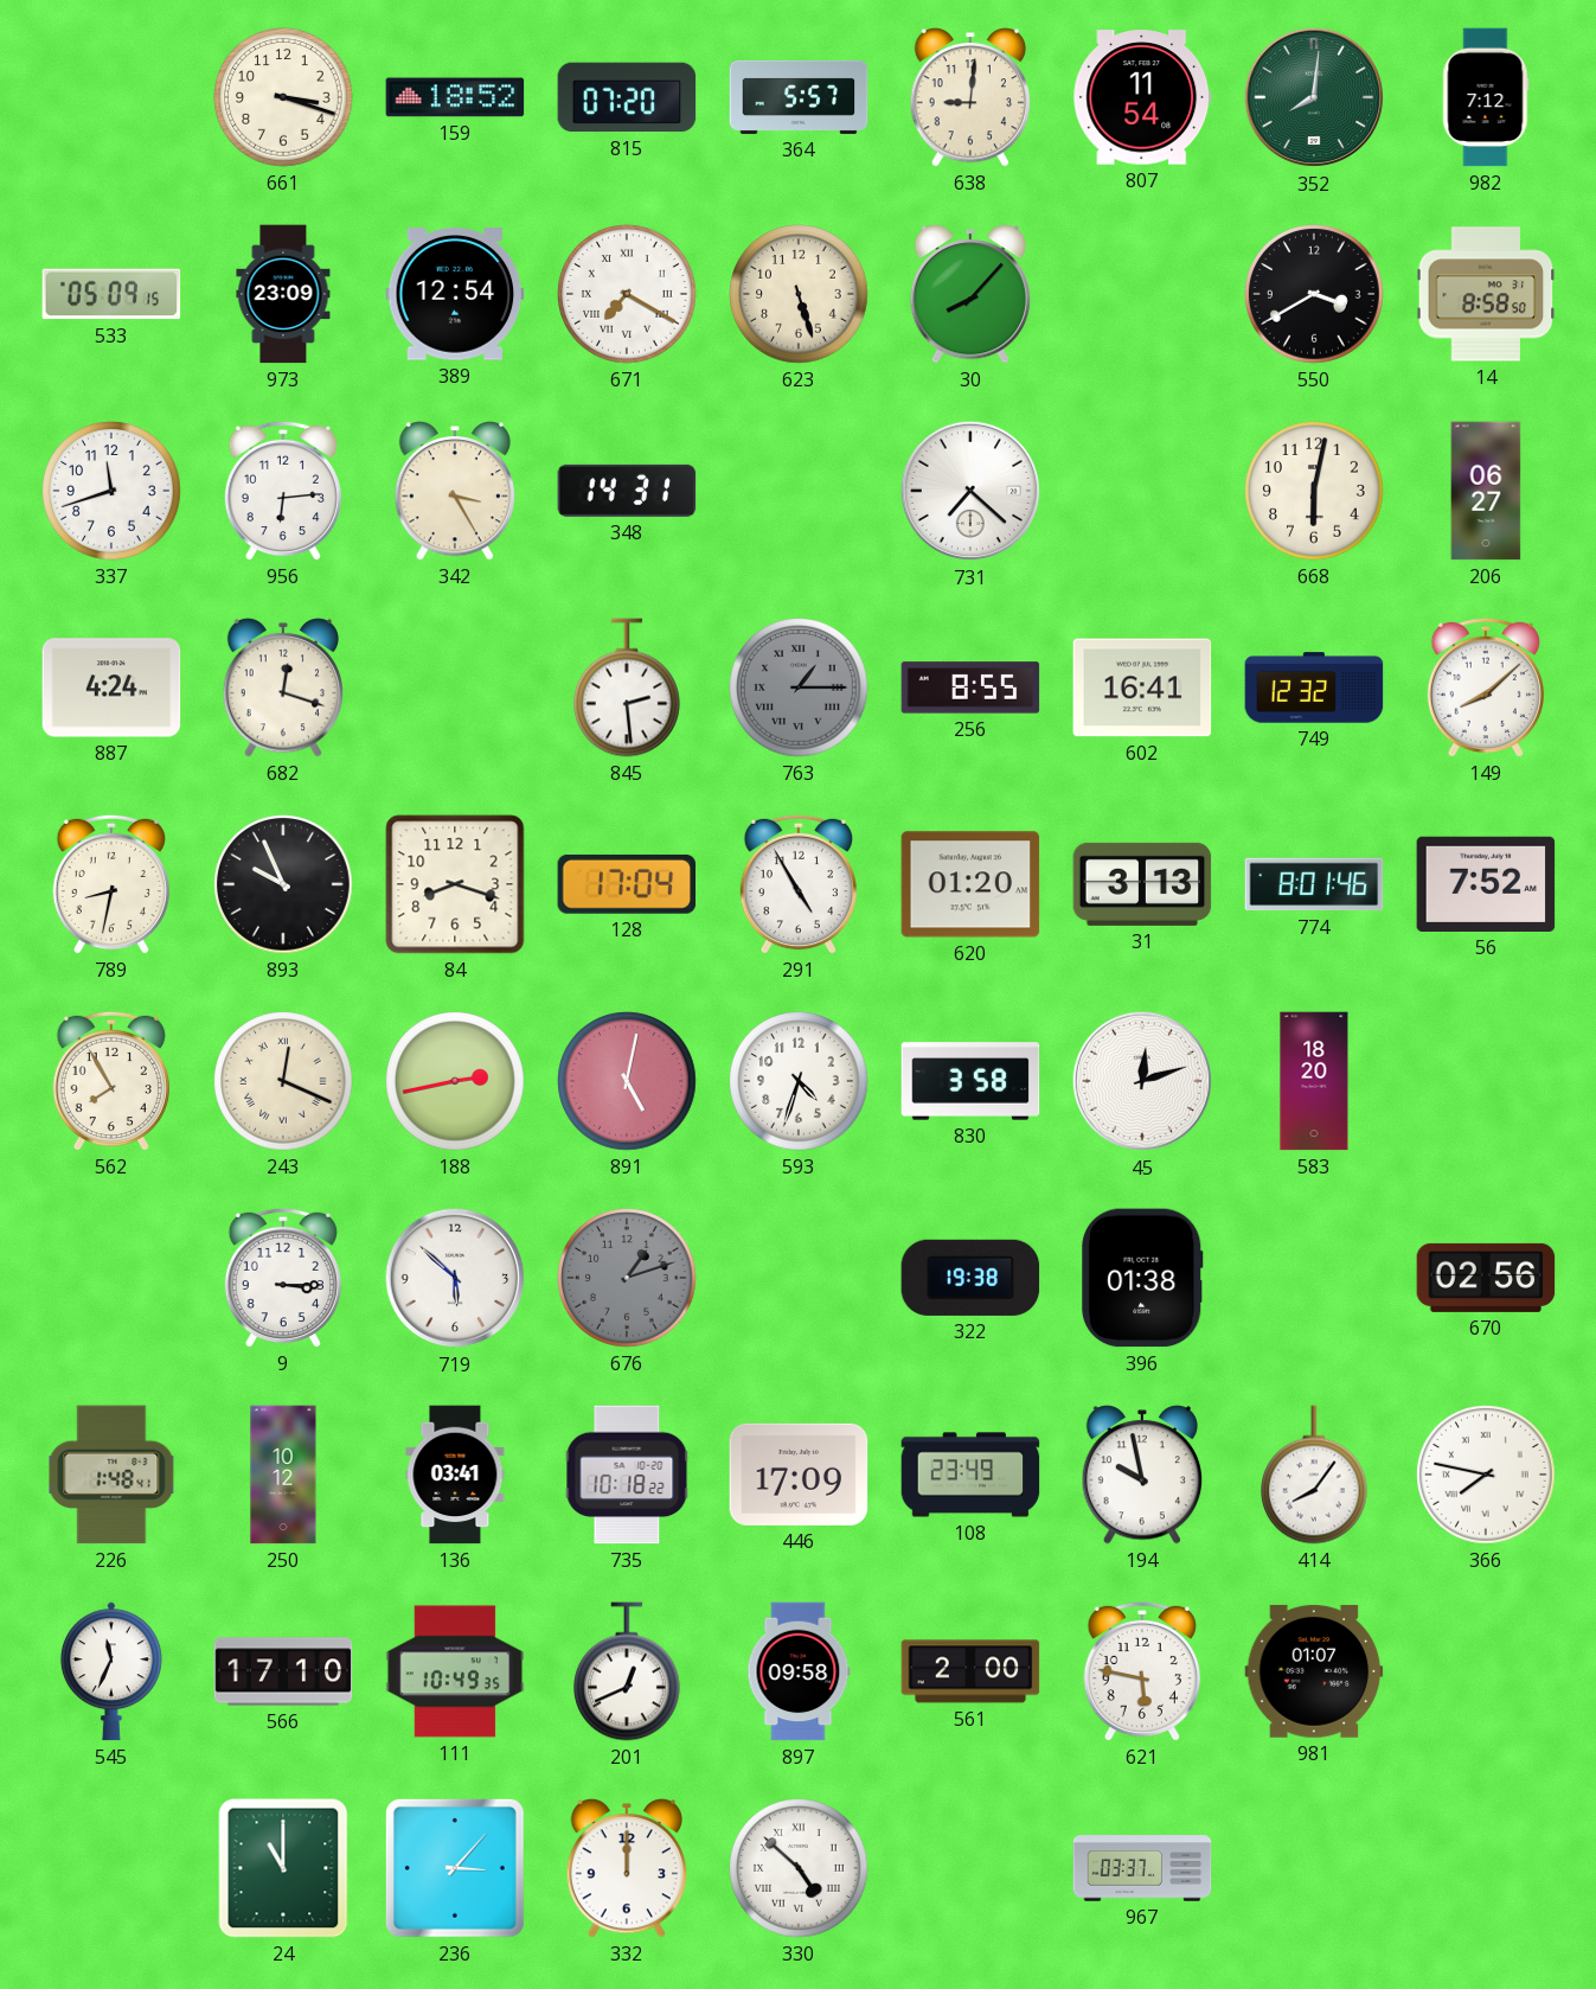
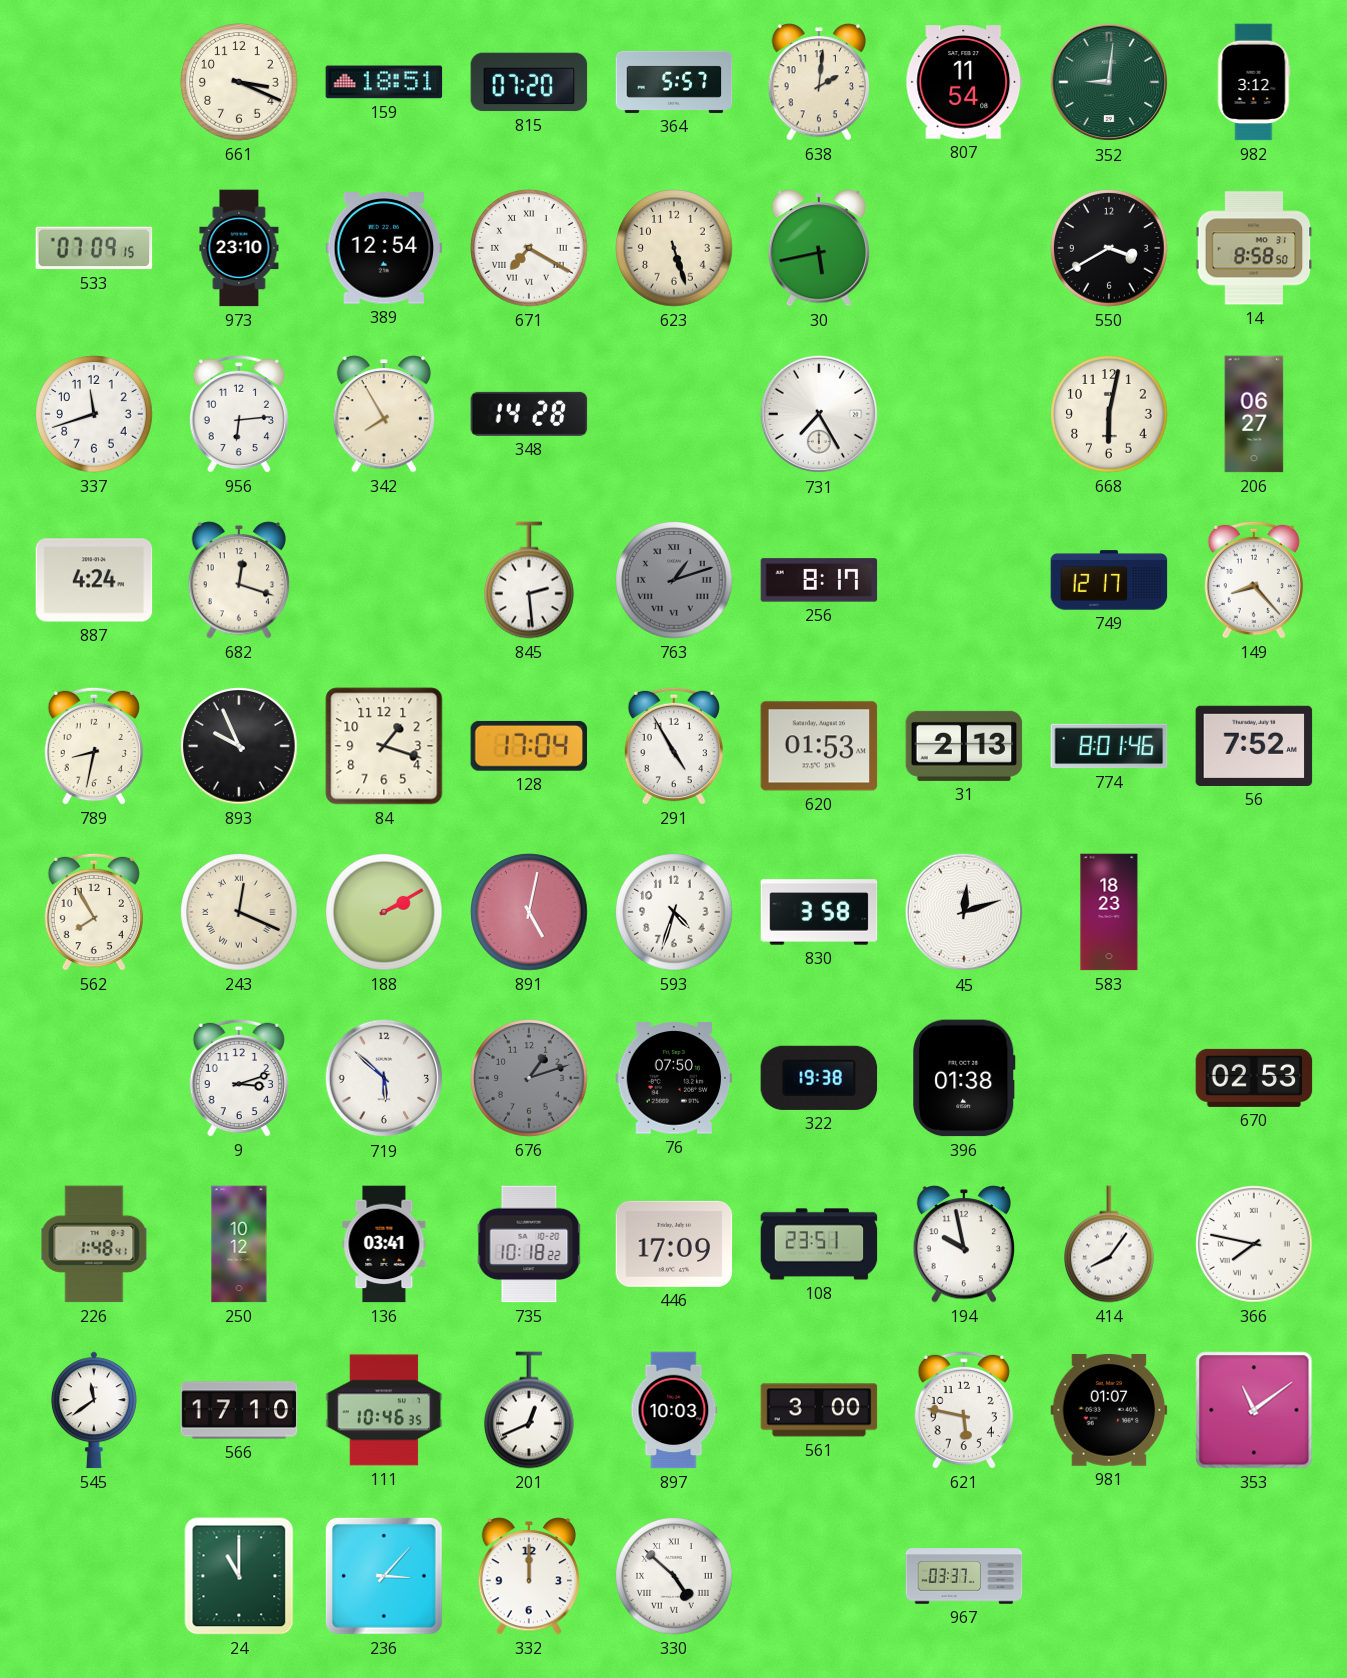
661: 3:18 -> 3:19 (239, 82)
159: 18:52 -> 18:51 (384, 82)
638: 9:01 -> 2:01 (819, 82)
352: 8:01 -> 9:01 (1109, 82)
982: 7:12 -> 3:12 (1254, 82)
533: 05:09 -> 07:09 (94, 248)
973: 23:09 -> 23:10 (239, 248)
30: 8:07 -> 5:43 (819, 248)
342: 3:25 -> 7:55 (384, 414)
348: 14:31 -> 14:28 (529, 414)
731: 7:22 -> 7:25 (819, 414)
763: 1:15 -> 1:12 (674, 580)
256: 8:55 -> 8:17 (819, 580)
602: 16:41 -> none (1142, 687)
749: 12:32 -> 12:17 (1109, 580)
149: 8:08 -> 8:23 (1254, 580)
84: 8:18 -> 1:18 (384, 746)
620: 01:20 -> 01:53 (819, 746)
31: 3:13 -> 2:13 (964, 746)
188: 2:43 -> 2:10 (384, 912)
583: 18:20 -> 18:23 (1109, 912)
9: 3:15 -> 3:12 (239, 1078)
76: none -> 07:50 (674, 1078)
670: 02:56 -> 02:53 (1254, 1078)
108: 23:49 -> 23:51 (819, 1244)
545: 11:34 -> 11:39 (94, 1410)
111: 10:49 -> 10:46 (384, 1410)
897: 09:58 -> 10:03 (674, 1410)
561: 2:00 -> 3:00 (819, 1410)
353: none -> 11:09 (1254, 1410)
